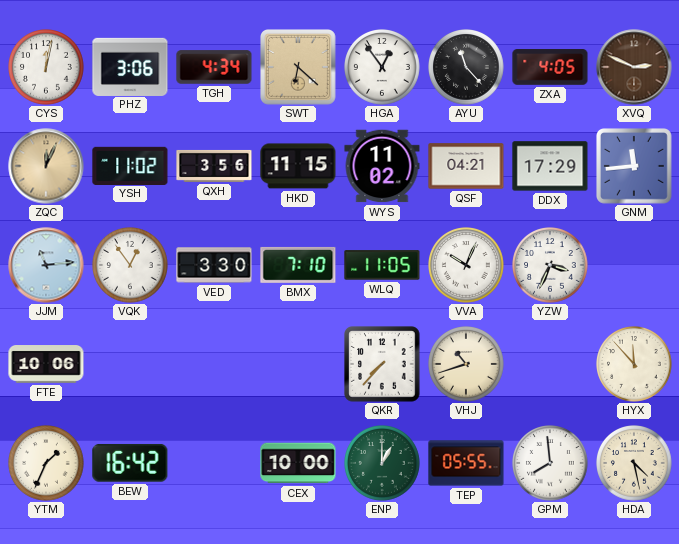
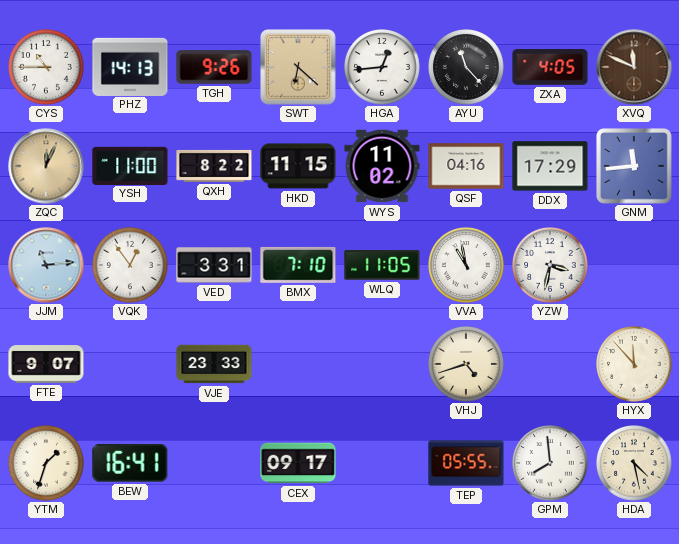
CYS: 12:02 -> 10:45 (47, 68)
PHZ: 3:06 -> 14:13 (130, 66)
TGH: 4:34 -> 9:26 (214, 67)
HGA: 12:54 -> 12:44 (383, 68)
XVQ: 2:49 -> 11:49 (634, 67)
YSH: 11:02 -> 11:00 (130, 165)
QXH: 3:56 -> 8:22 (214, 166)
QSF: 04:21 -> 04:16 (466, 166)
VED: 3:30 -> 3:31 (214, 265)
VVA: 10:04 -> 10:58 (467, 266)
YZW: 3:34 -> 3:32 (551, 266)
FTE: 10:06 -> 9:07 (46, 364)
VJE: none -> 23:33 (214, 364)
QKR: 7:37 -> none (382, 364)
VHJ: 10:42 -> 4:42 (467, 365)
YTM: 1:34 -> 1:33 (47, 464)
BEW: 16:42 -> 16:41 (130, 463)
CEX: 10:00 -> 09:17 (298, 463)
ENP: 1:00 -> none (383, 464)
